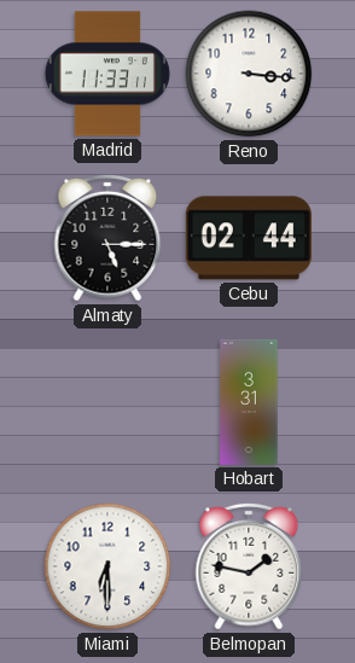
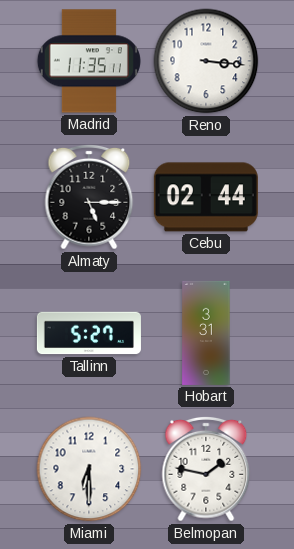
Madrid: 11:33 -> 11:35 (89, 61)
Tallinn: none -> 5:27 (89, 333)
